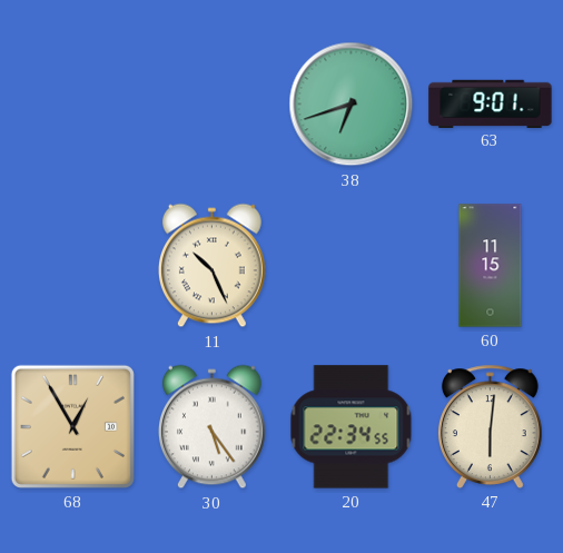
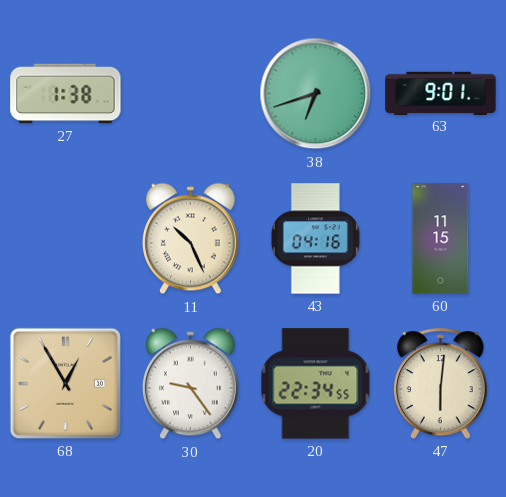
27: none -> 1:38 (66, 94)
43: none -> 04:16 (315, 239)
30: 5:24 -> 9:24 (191, 384)
